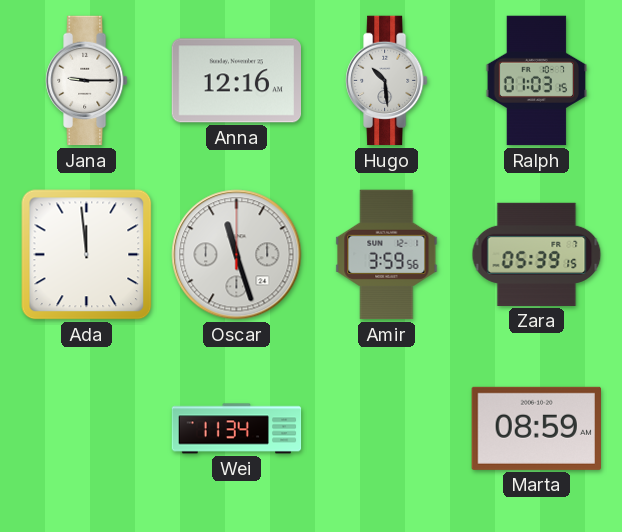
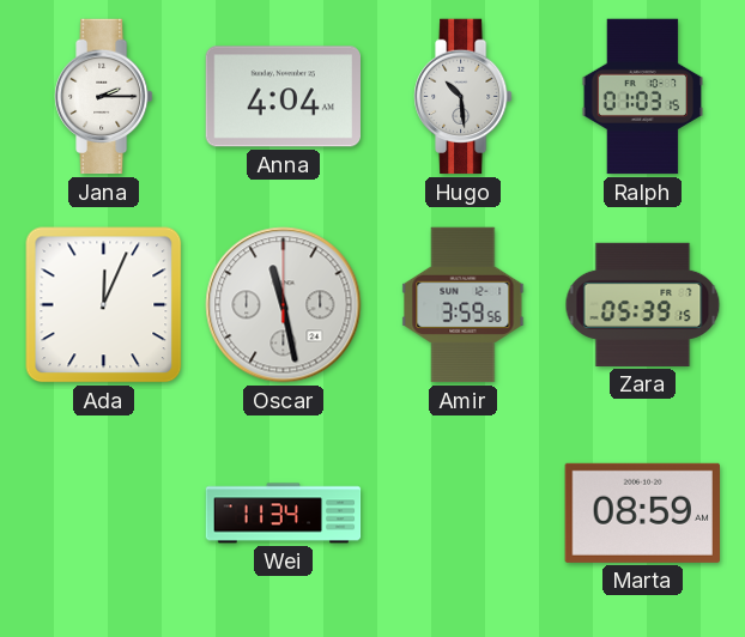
Jana: 9:15 -> 2:15 (104, 97)
Anna: 12:16 -> 4:04 (284, 97)
Ada: 11:59 -> 12:04 (104, 305)
Oscar: 11:27 -> 11:28 (284, 305)
